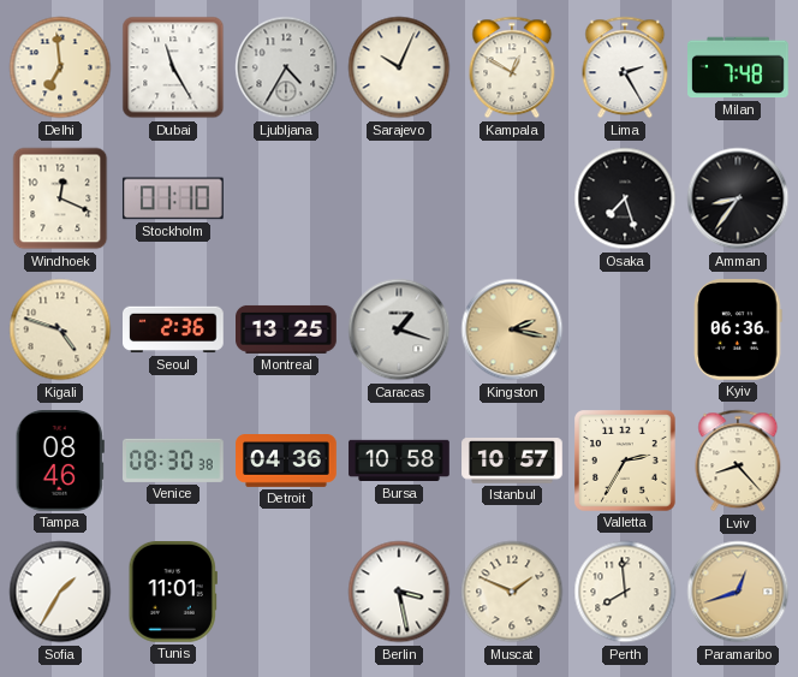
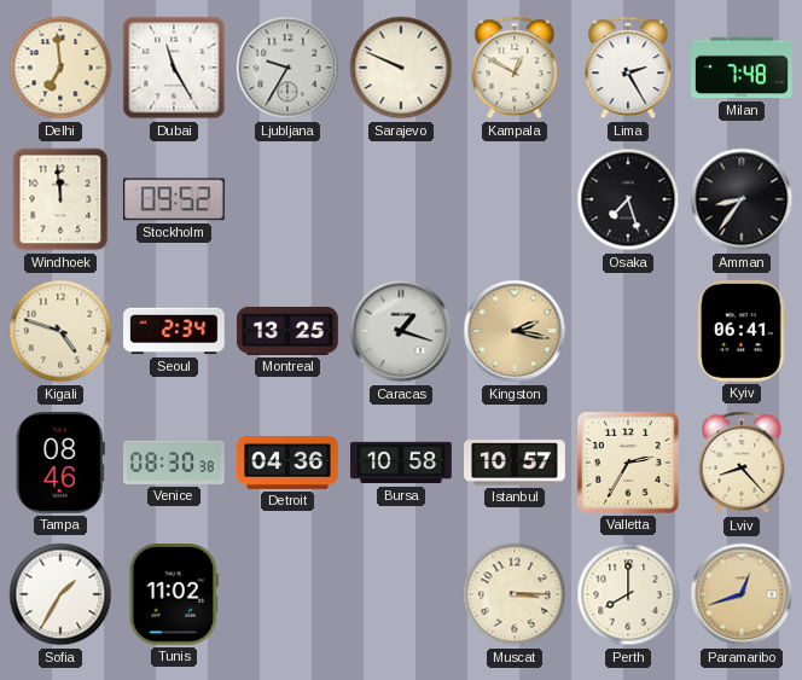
Ljubljana: 4:35 -> 9:35 (287, 68)
Sarajevo: 10:04 -> 9:49 (401, 68)
Windhoek: 12:19 -> 11:59 (60, 199)
Stockholm: 01:10 -> 09:52 (174, 199)
Seoul: 2:36 -> 2:34 (175, 331)
Kyiv: 06:36 -> 06:41 (742, 332)
Tunis: 11:01 -> 11:02 (174, 595)
Berlin: 3:28 -> none (399, 592)
Muscat: 1:49 -> 3:15 (515, 594)
Perth: 7:59 -> 8:00 (628, 594)
